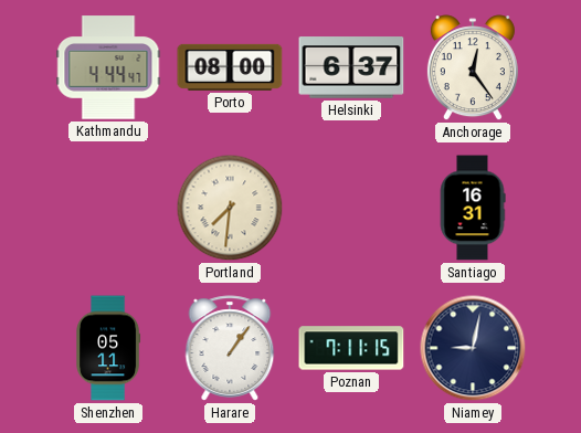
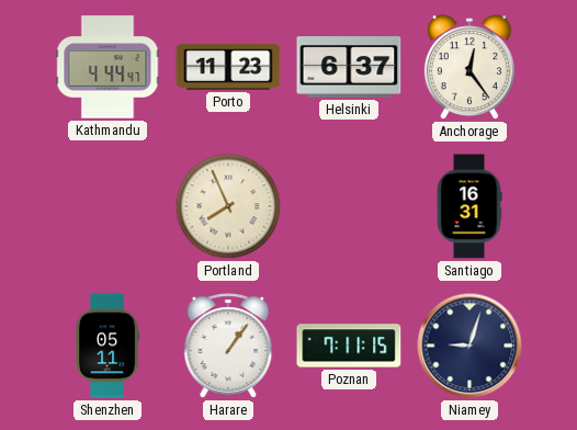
Porto: 08:00 -> 11:23 (228, 67)
Portland: 7:31 -> 7:56 (228, 206)
Niamey: 9:02 -> 9:03 (469, 346)
